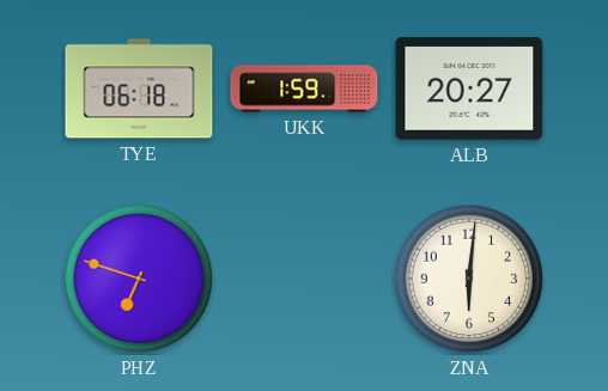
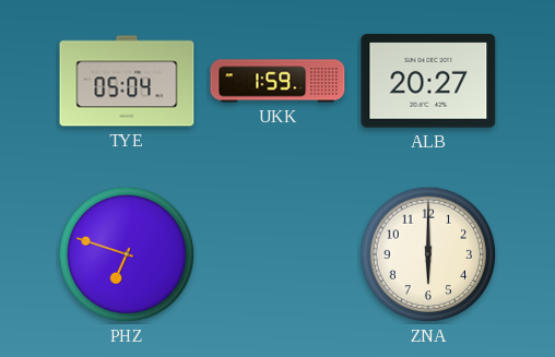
TYE: 06:18 -> 05:04 (127, 81)
ZNA: 6:01 -> 6:00 (428, 254)
